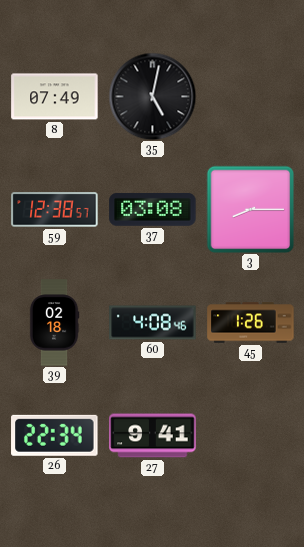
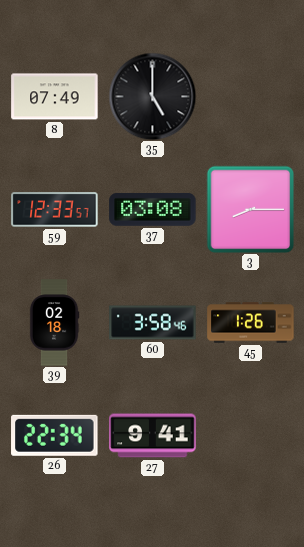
35: 5:02 -> 5:00 (152, 96)
59: 12:38 -> 12:33 (55, 210)
60: 4:08 -> 3:58 (153, 323)
